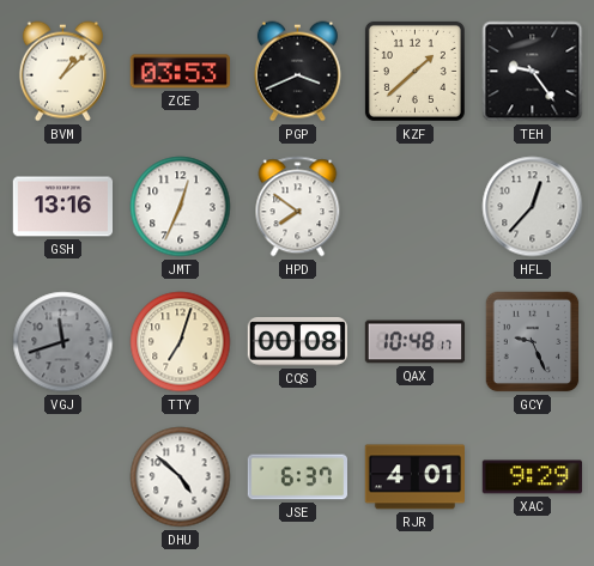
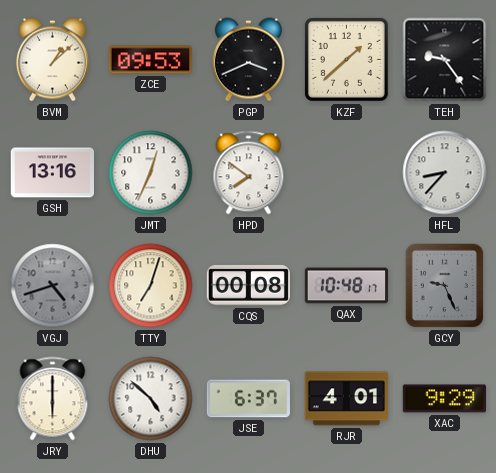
ZCE: 03:53 -> 09:53 (150, 60)
HFL: 12:37 -> 8:37 (445, 173)
VGJ: 11:42 -> 4:42 (53, 286)
JRY: none -> 6:00 (53, 399)
